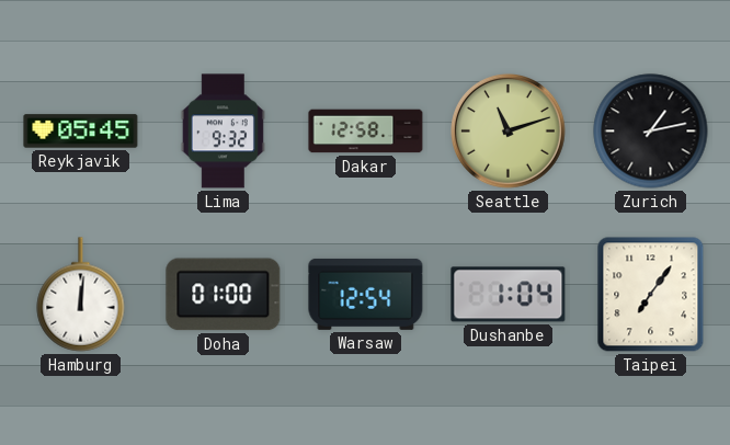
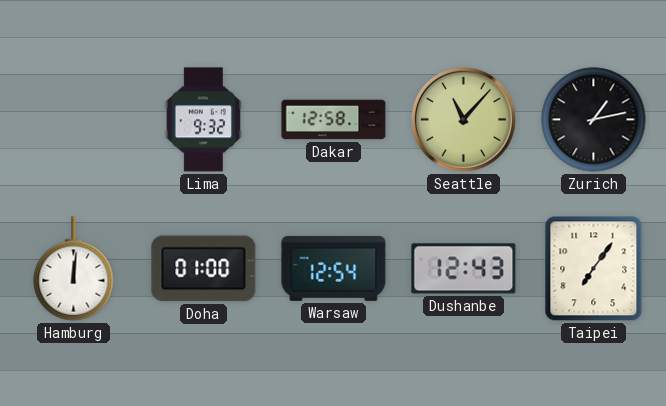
Reykjavik: 05:45 -> none (81, 132)
Seattle: 11:12 -> 11:07 (464, 120)
Dushanbe: 1:04 -> 12:43 (464, 269)
